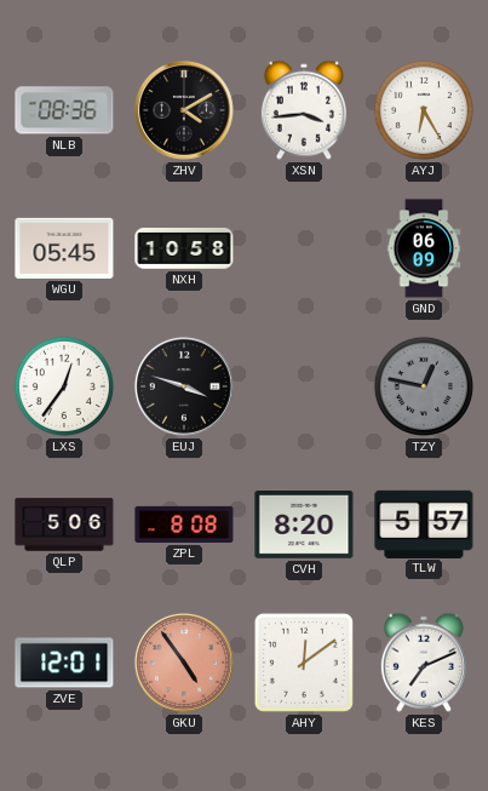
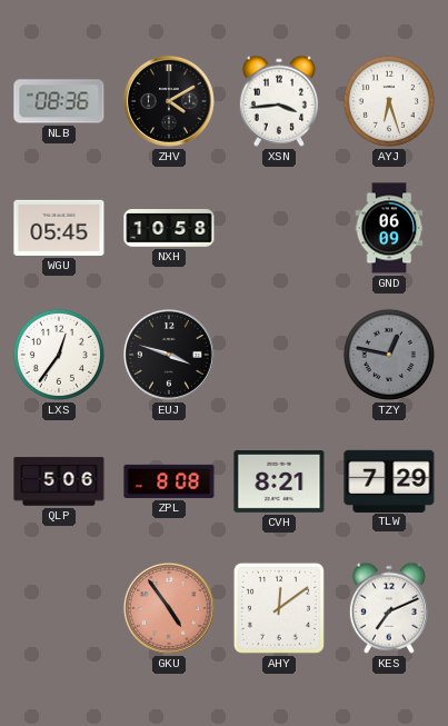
AYJ: 6:25 -> 6:27 (389, 101)
CVH: 8:20 -> 8:21 (279, 483)
TLW: 5:57 -> 7:29 (389, 480)
ZVE: 12:01 -> none (64, 663)
